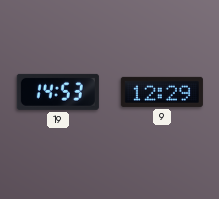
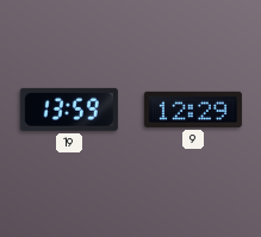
19: 14:53 -> 13:59 (69, 110)
